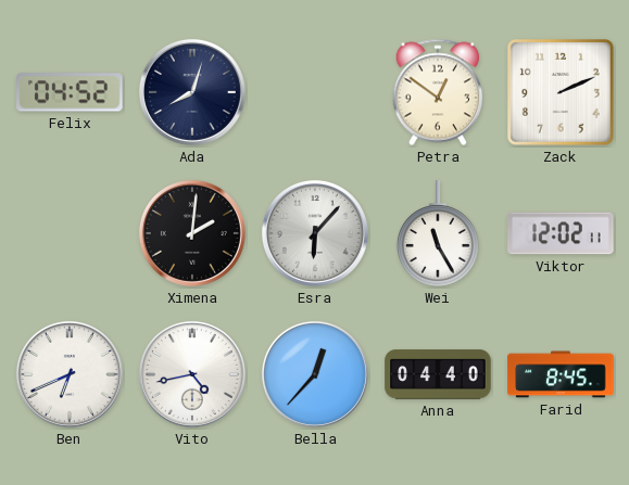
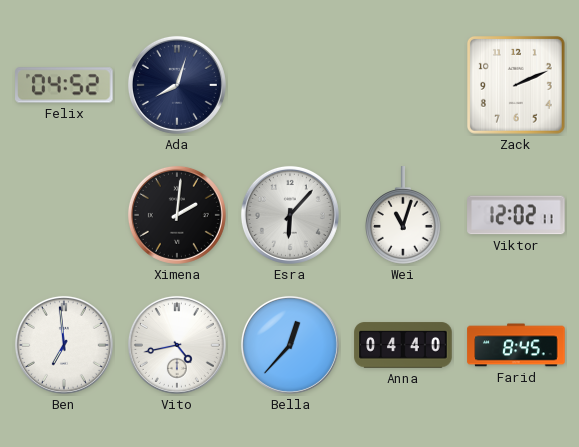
Petra: 12:51 -> none (437, 92)
Wei: 11:25 -> 11:03 (404, 215)
Ben: 6:41 -> 6:59 (64, 345)
